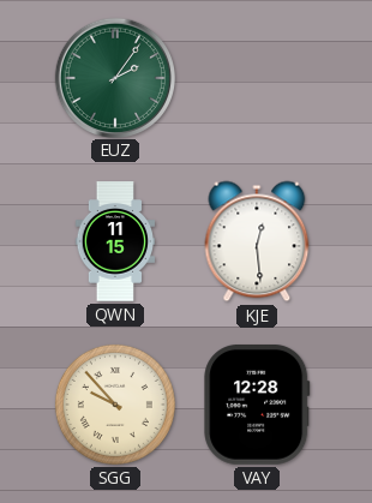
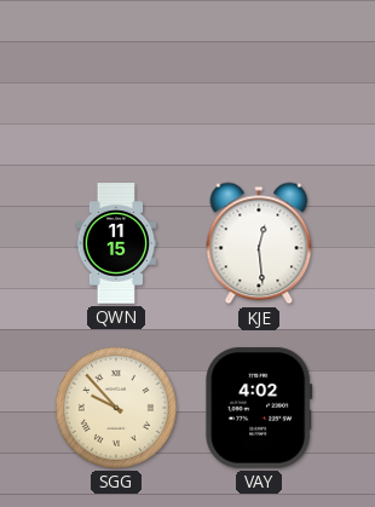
EUZ: 2:06 -> none (114, 77)
VAY: 12:28 -> 4:02 (259, 408)
